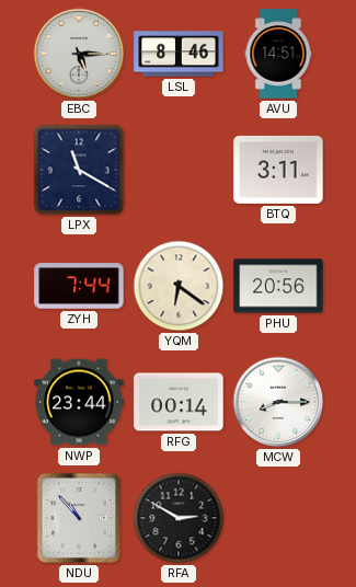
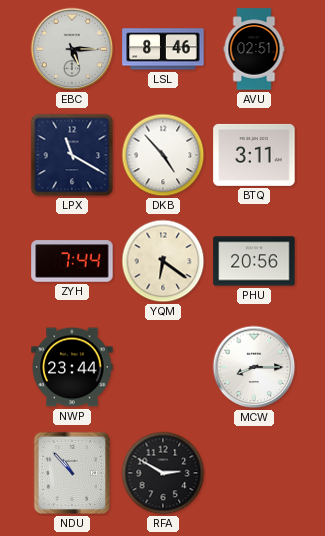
AVU: 14:51 -> 02:51 (254, 49)
DKB: none -> 4:53 (163, 155)
RFG: 00:14 -> none (179, 402)
